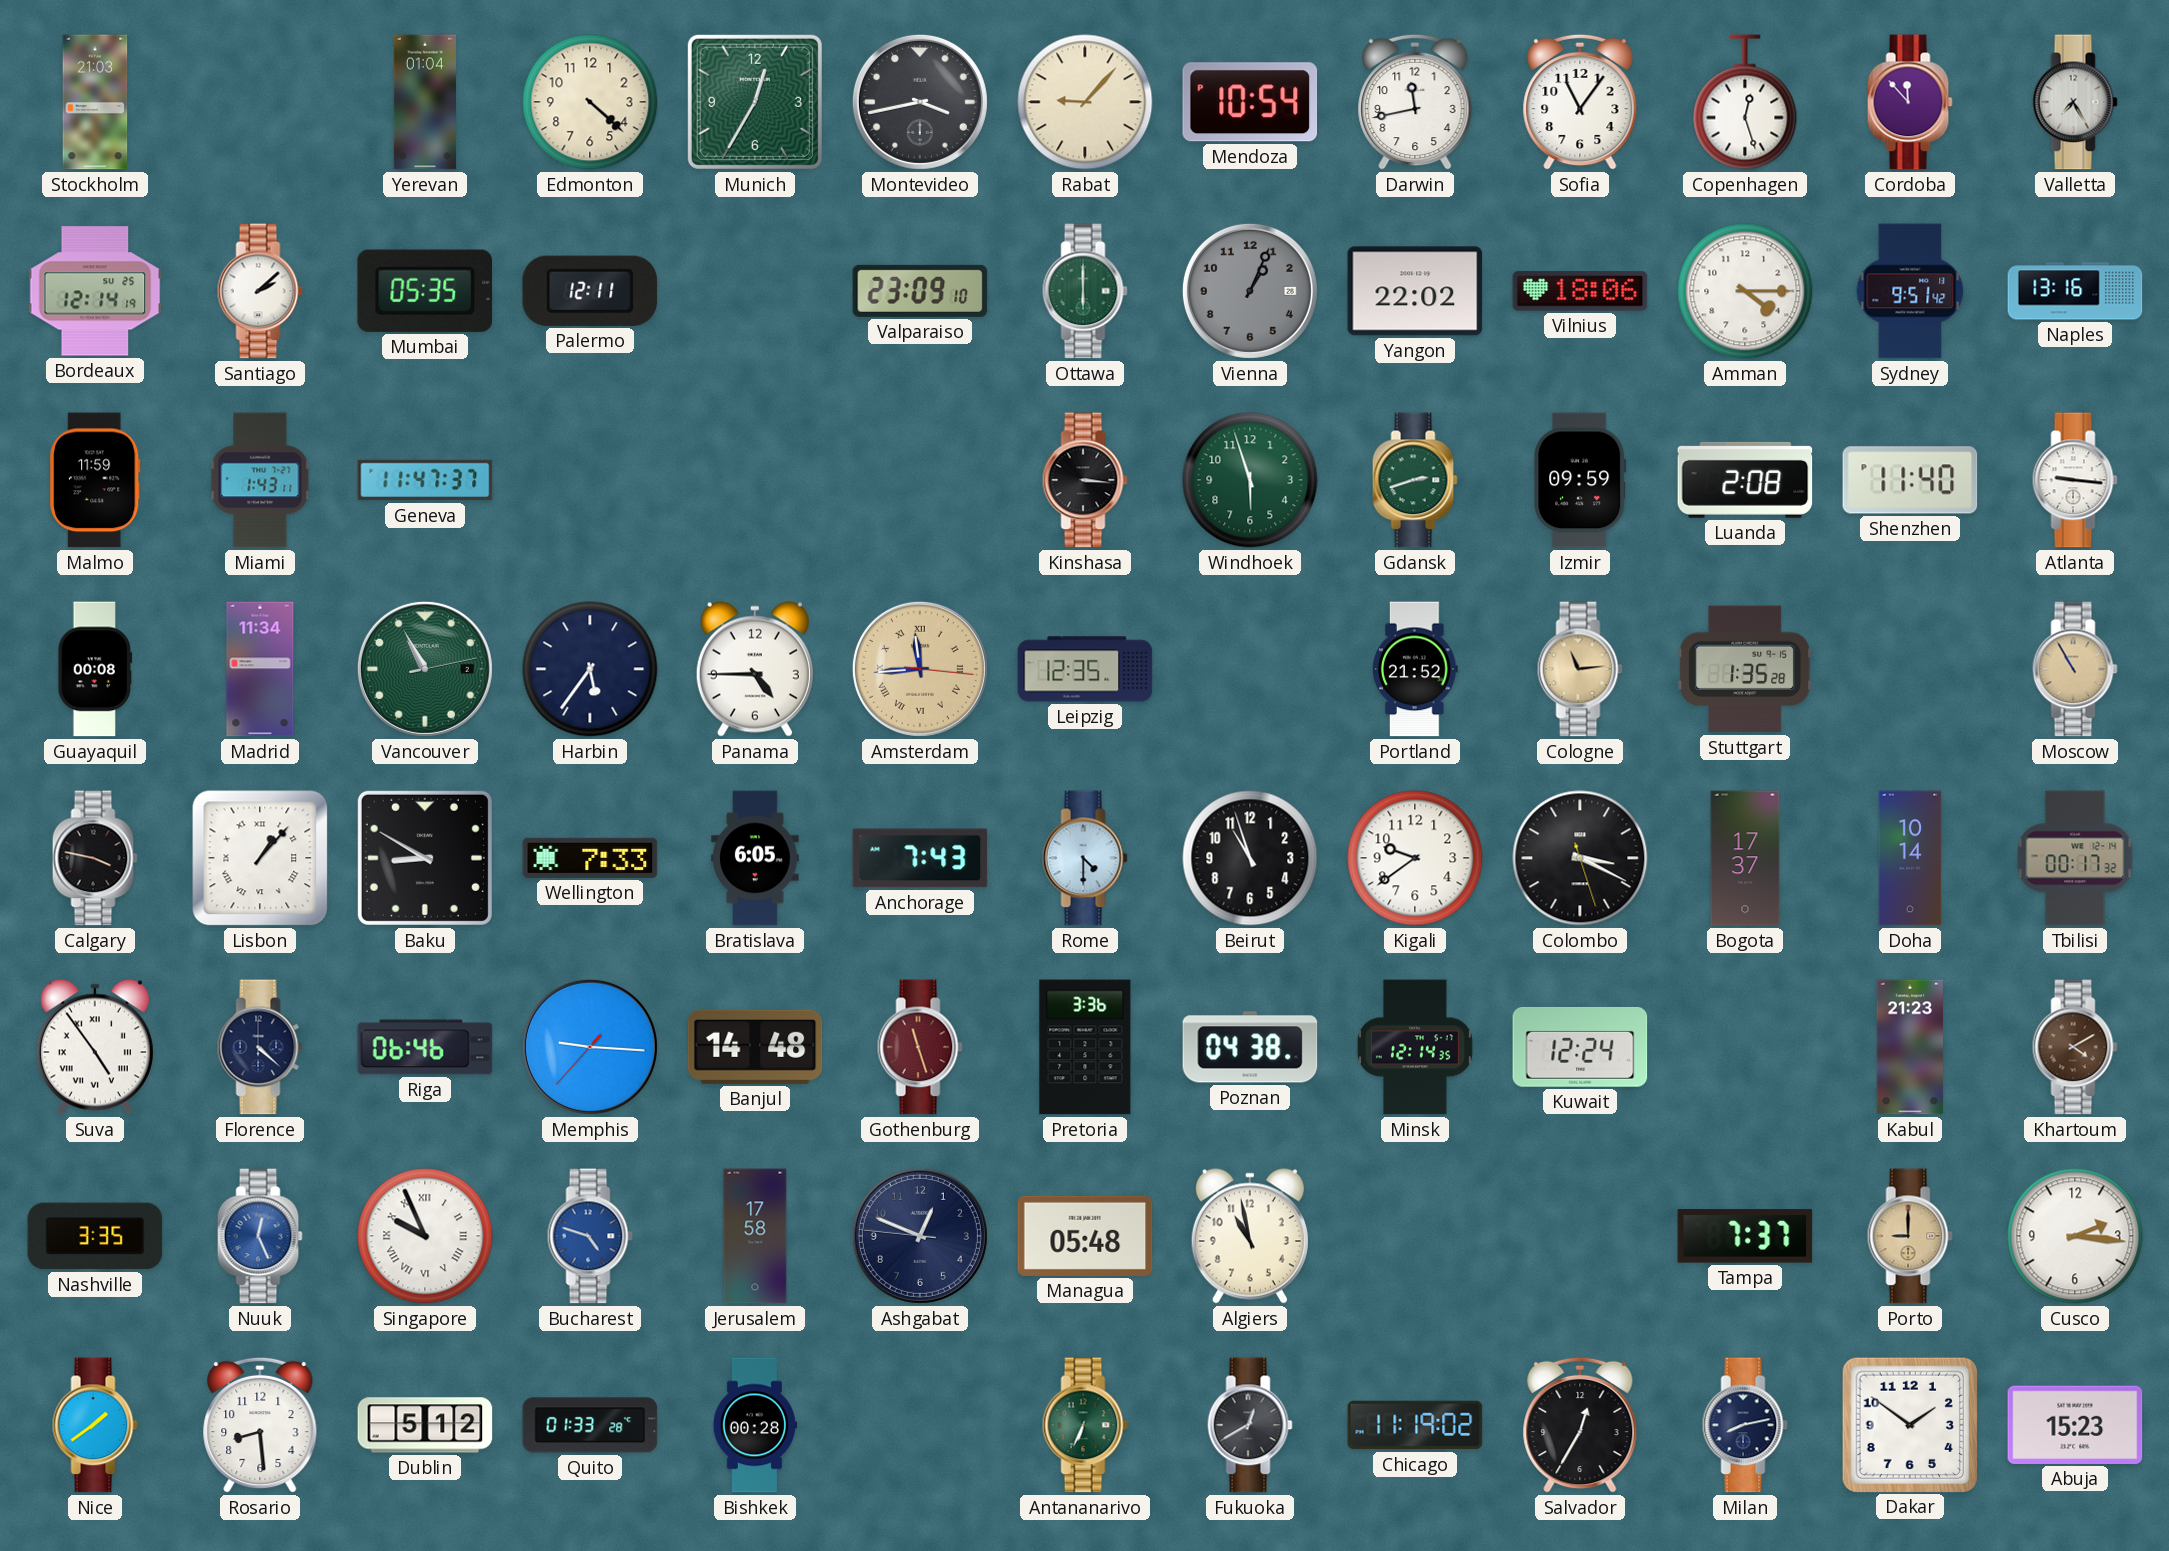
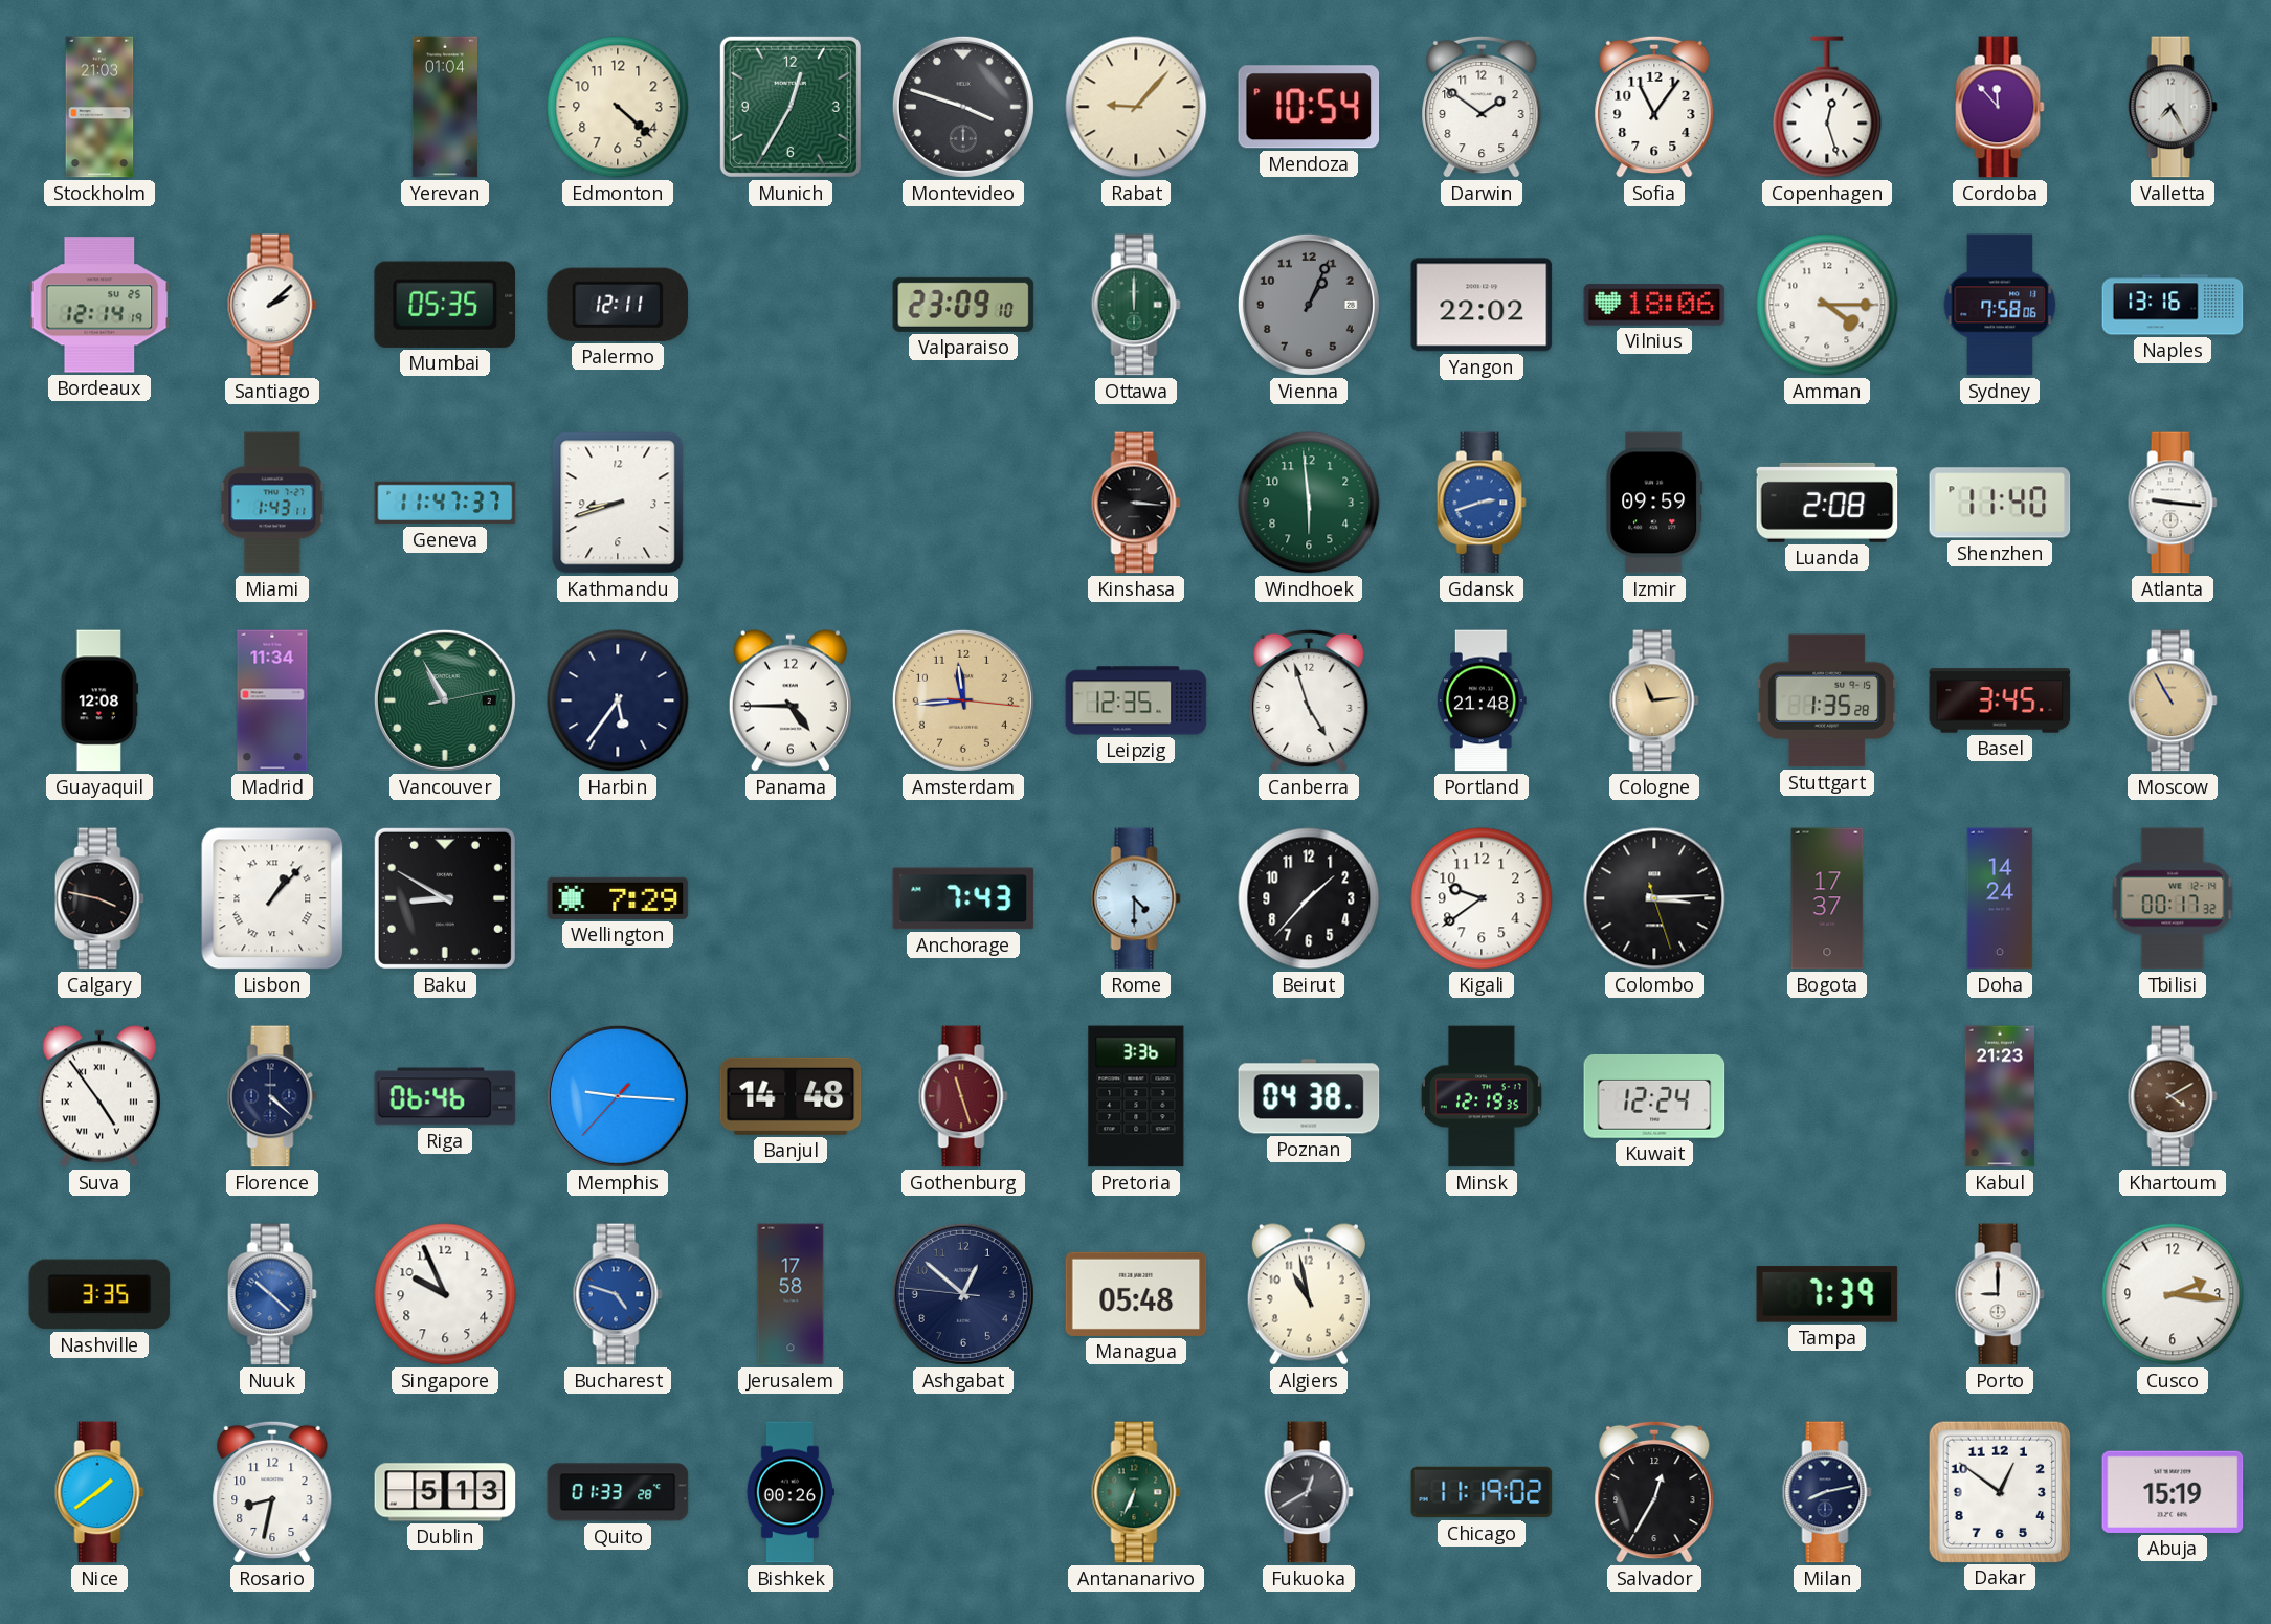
Montevideo: 3:43 -> 3:48 (963, 107)
Darwin: 11:43 -> 1:51 (1482, 107)
Ottawa: 6:00 -> 12:00 (1136, 305)
Sydney: 9:51 -> 7:58 (2000, 305)
Malmo: 11:59 -> none (95, 480)
Kathmandu: none -> 8:42 (618, 503)
Windhoek: 5:57 -> 5:59 (1309, 503)
Gdansk dial: green -> blue (1482, 503)
Guayaquil: 00:08 -> 12:08 (99, 700)
Amsterdam numerals: Roman -> Arabic (963, 700)
Canberra: none -> 4:57 (1309, 700)
Portland: 21:52 -> 21:48 (1482, 700)
Basel: none -> 3:45 (2000, 700)
Wellington: 7:33 -> 7:29 (618, 898)
Bratislava: 6:05 -> none (755, 858)
Beirut: 10:57 -> 1:37 (1309, 898)
Colombo: 3:19 -> 3:14 (1654, 898)
Doha: 10:14 -> 14:24 (2000, 898)
Minsk: 12:14 -> 12:19 (1482, 1096)
Nuuk: 12:26 -> 10:22 (272, 1294)
Singapore numerals: Roman -> Arabic (445, 1294)
Ashgabat: 12:48 -> 12:51 (963, 1294)
Tampa: 7:37 -> 7:39 (1827, 1294)
Porto dial: champagne -> white (2000, 1294)
Rosario: 8:29 -> 8:32 (272, 1492)
Dublin: 5:12 -> 5:13 (445, 1492)
Bishkek: 00:28 -> 00:26 (791, 1492)
Dakar: 1:51 -> 12:51 (1999, 1491)
Abuja: 15:23 -> 15:19 (2173, 1492)
